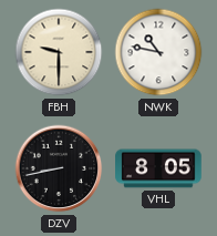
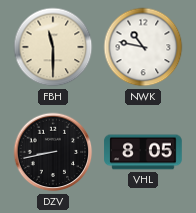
FBH: 9:30 -> 11:30 (53, 47)
